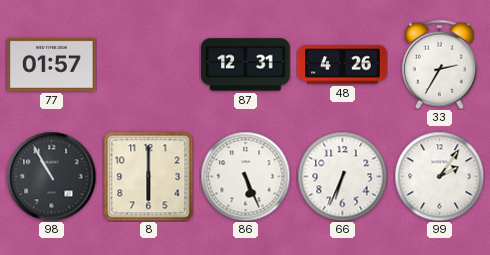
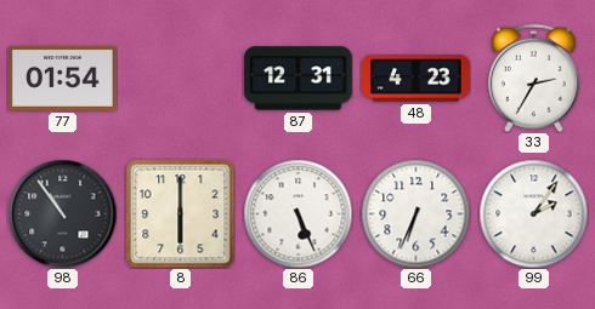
77: 01:57 -> 01:54 (63, 78)
48: 4:26 -> 4:23 (416, 79)
98: 10:55 -> 10:54 (62, 213)
